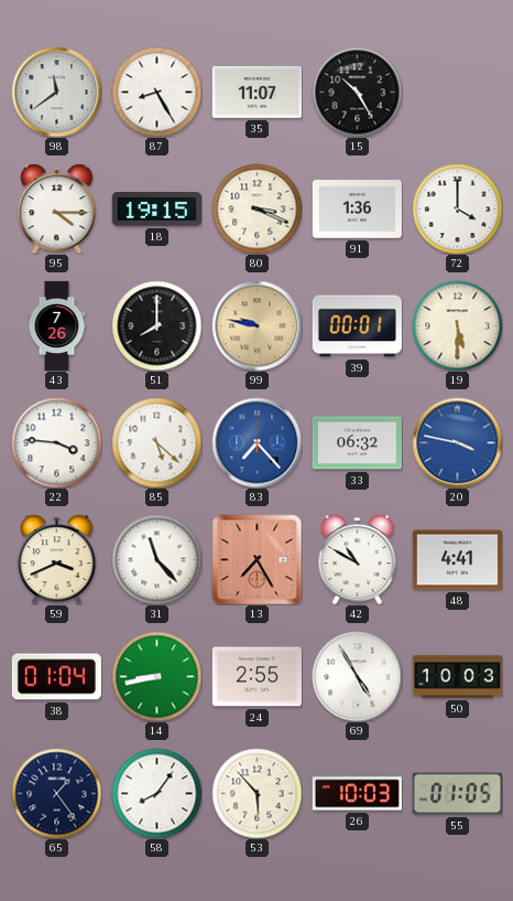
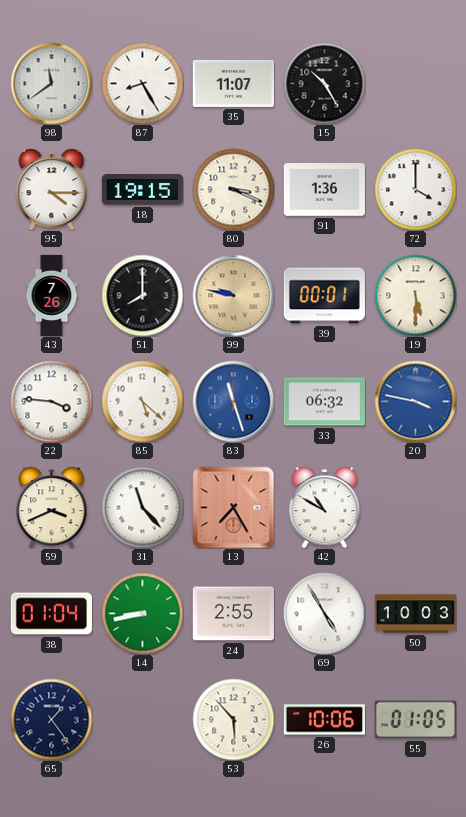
83: 7:23 -> 11:27 (233, 401)
48: 4:41 -> none (457, 560)
58: 8:06 -> none (156, 793)
26: 10:03 -> 10:06 (324, 720)
